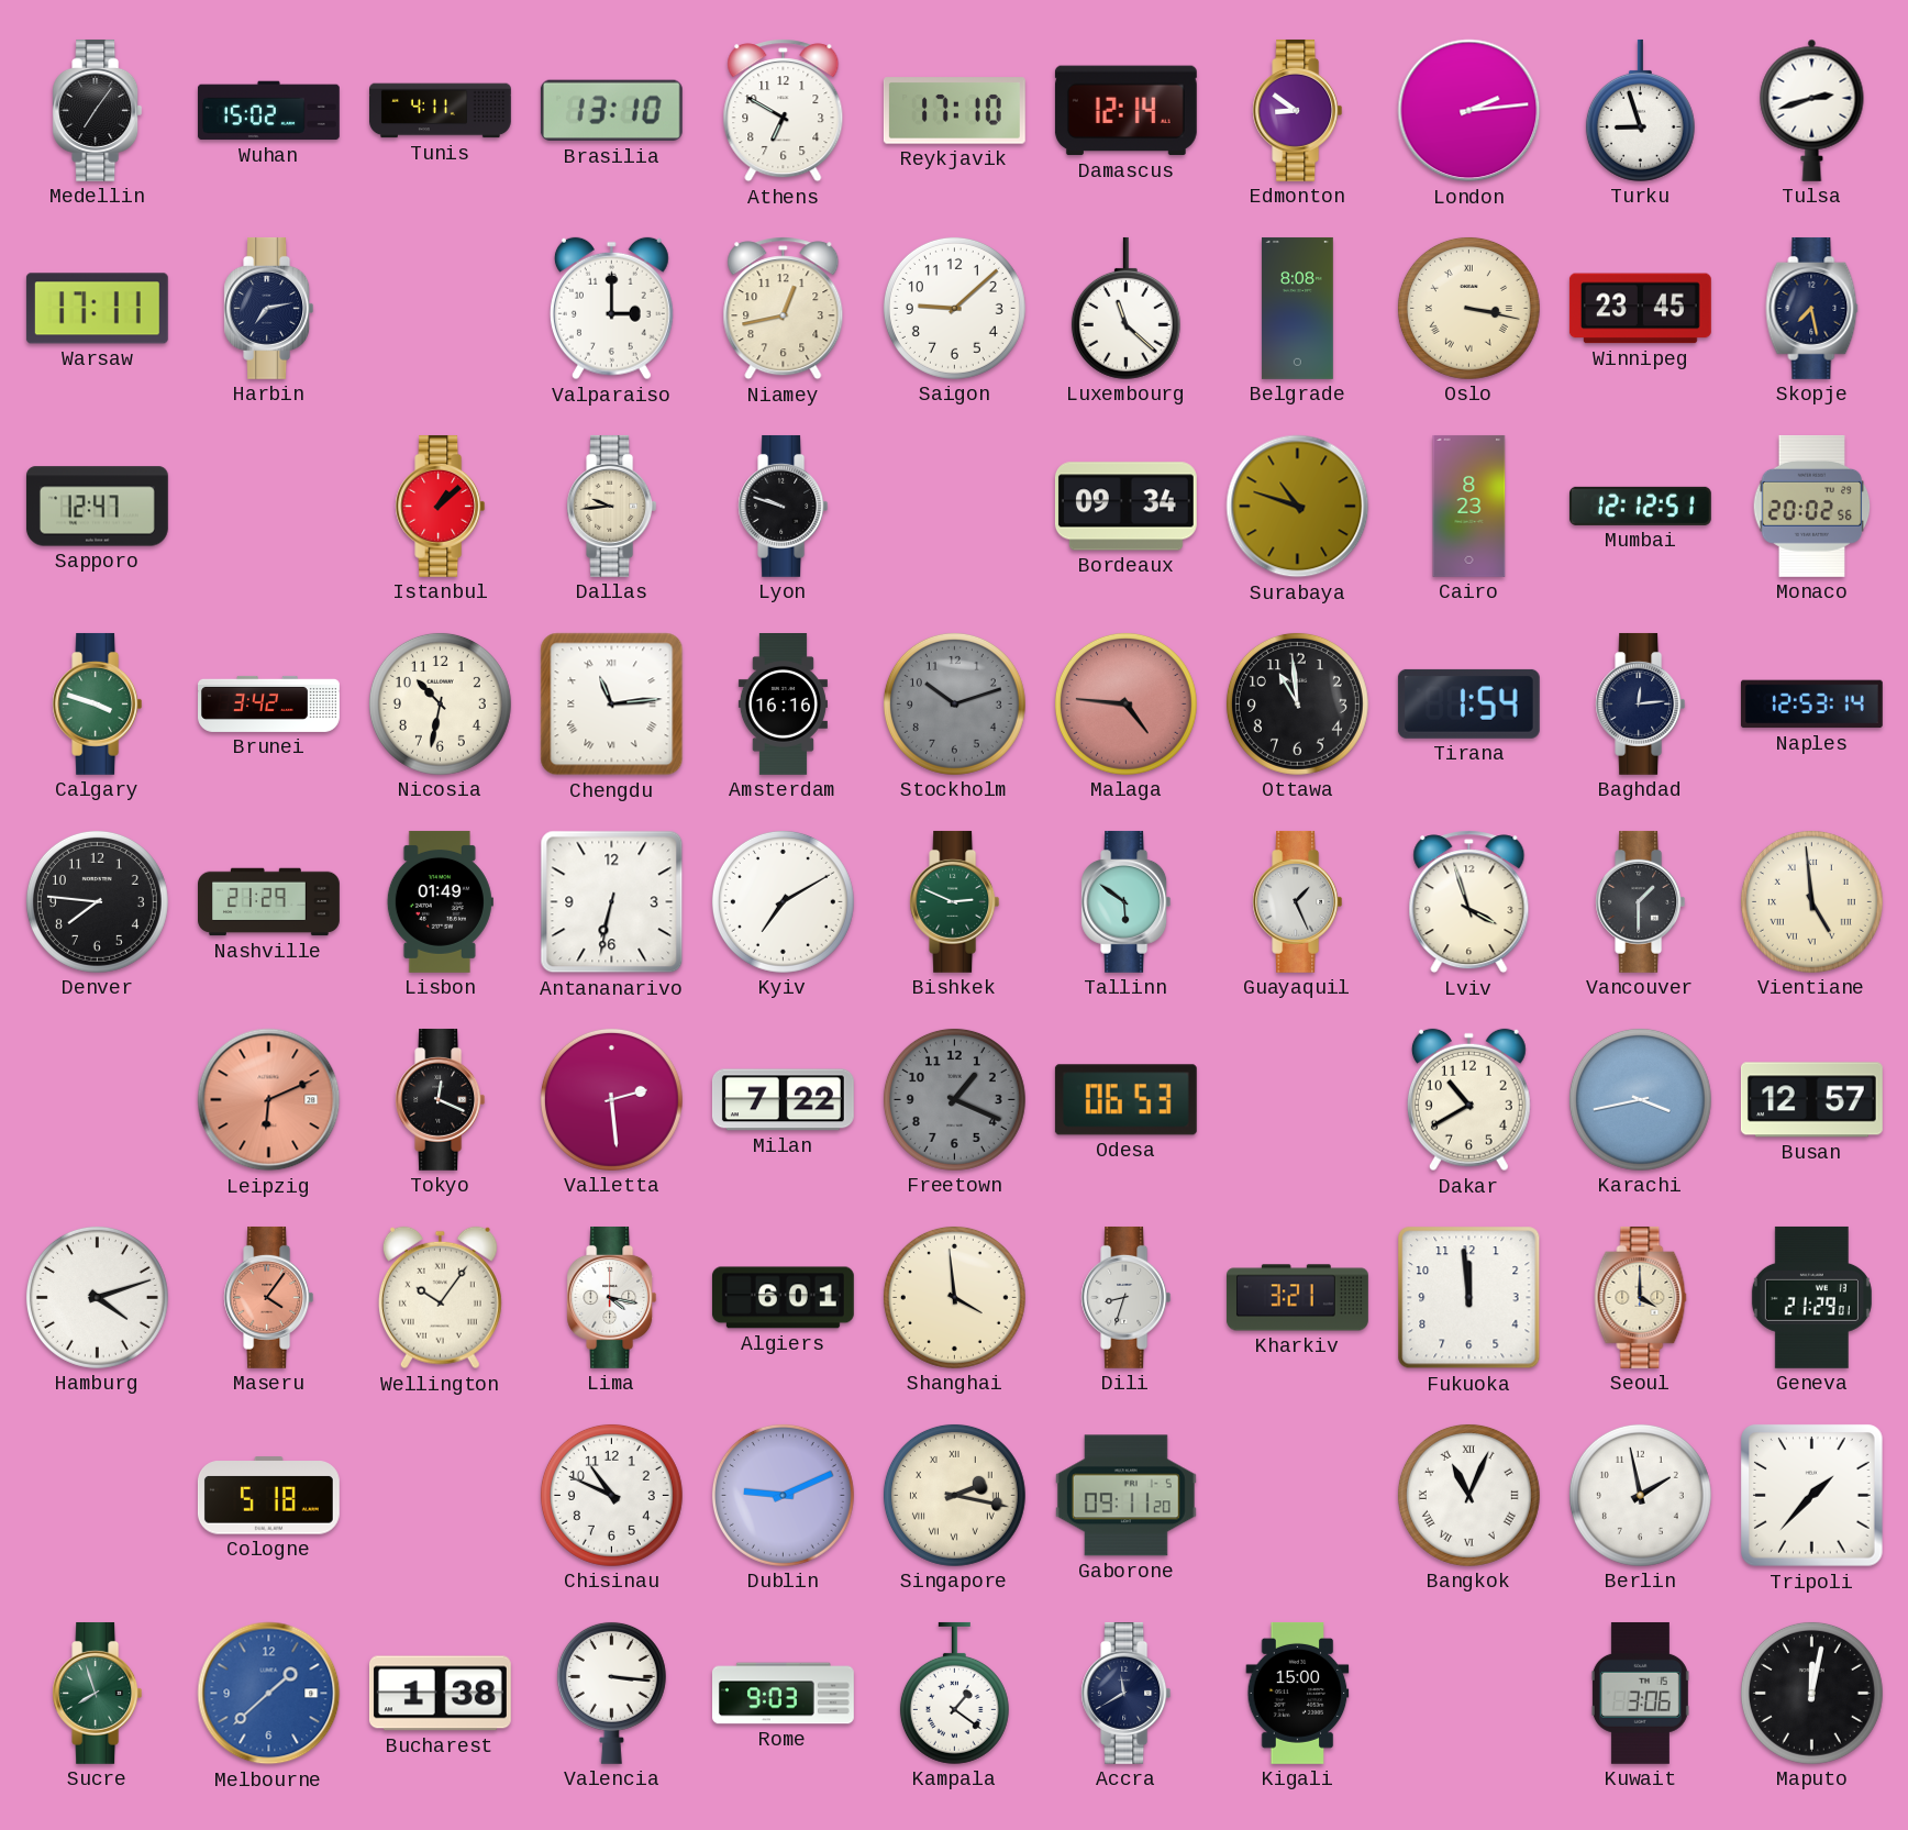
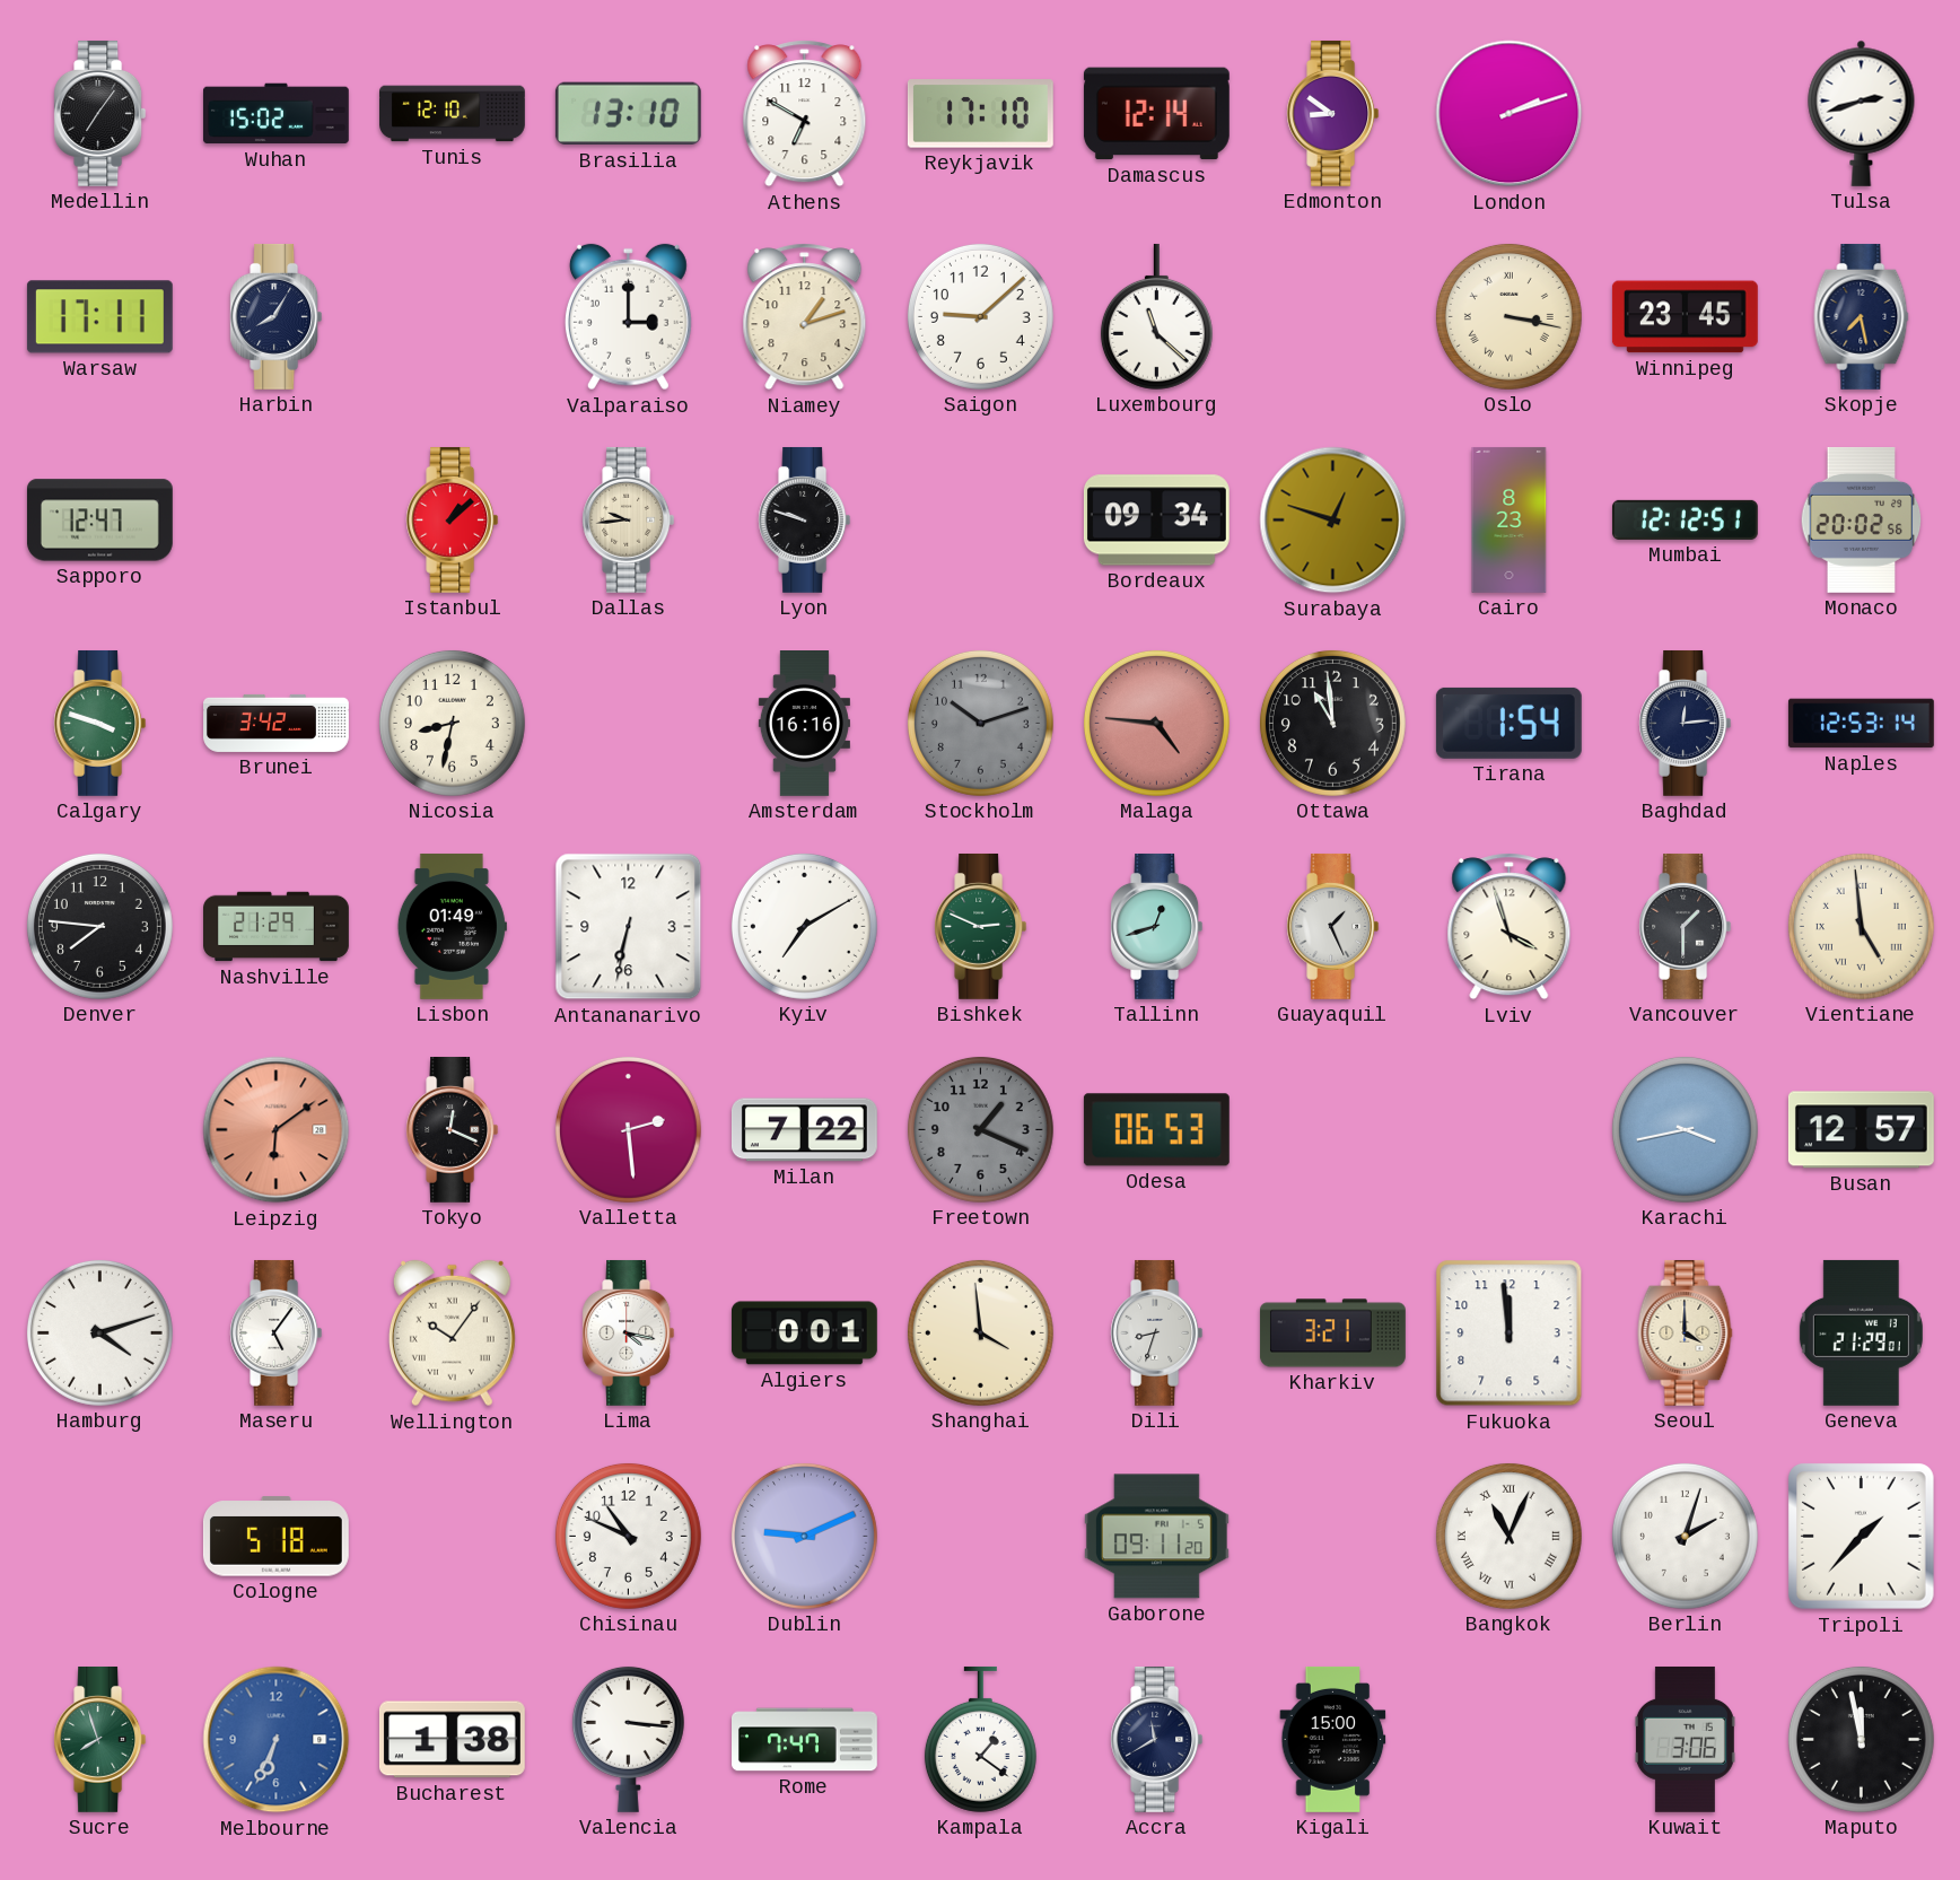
Tunis: 4:11 -> 12:10 (453, 114)
London: 2:14 -> 2:12 (1510, 114)
Turku: 8:57 -> none (1640, 110)
Harbin: 7:13 -> 8:05 (277, 316)
Niamey: 12:43 -> 1:12 (805, 317)
Belgrade: 8:08 -> none (1297, 308)
Surabaya: 10:48 -> 12:48 (1333, 521)
Nicosia: 10:32 -> 8:32 (452, 723)
Chengdu: 11:14 -> none (612, 705)
Tallinn: 5:51 -> 12:42 (1157, 926)
Leipzig: 6:11 -> 6:09 (277, 1130)
Dakar: 10:40 -> none (1468, 1100)
Maseru: 4:06 -> 5:06 (277, 1332)
Maseru dial: salmon -> white (277, 1332)
Algiers: 6:01 -> 0:01 (804, 1334)
Singapore: 2:17 -> none (954, 1495)
Berlin: 1:58 -> 2:03 (1685, 1536)
Melbourne: 1:38 -> 6:34 (277, 1740)
Rome: 9:03 -> 7:47 (805, 1740)
Maputo: 12:02 -> 11:58 (1861, 1739)
